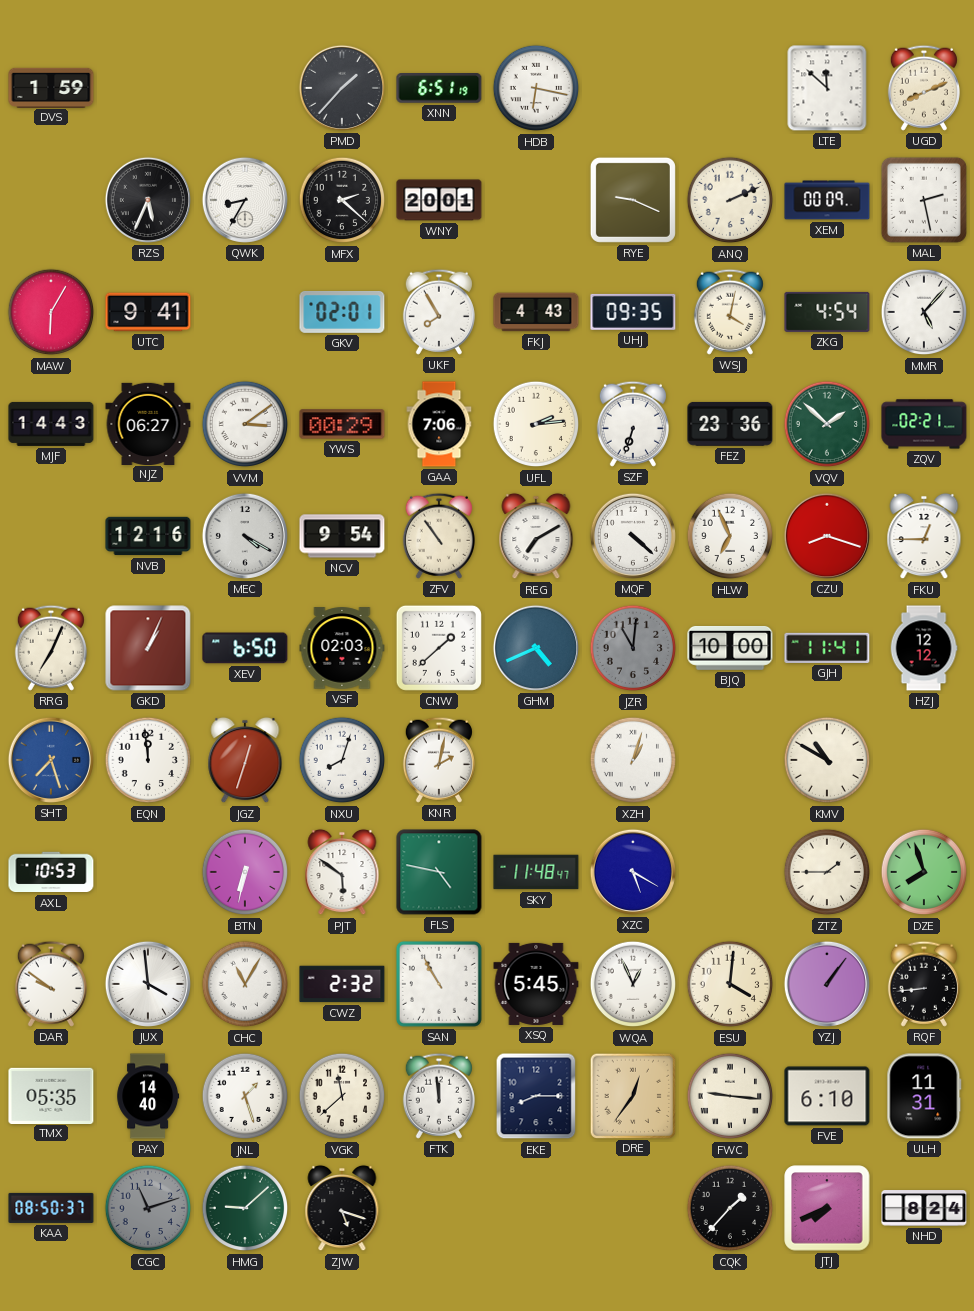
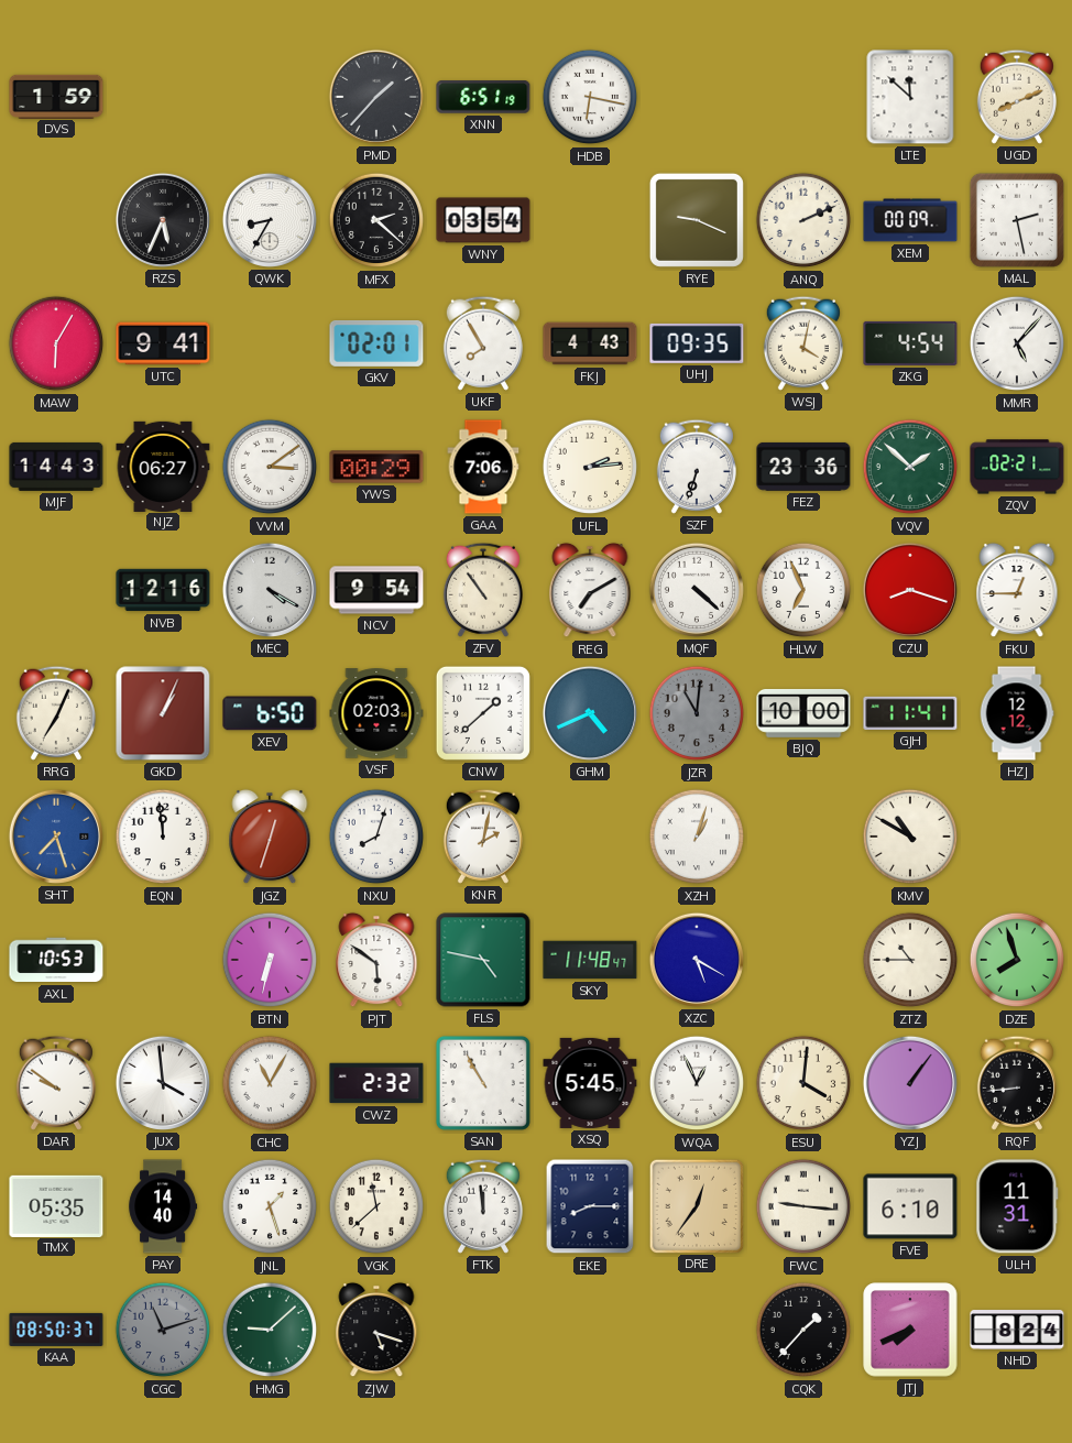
WNY: 20:01 -> 03:54 (483, 220)
ZTZ: 1:45 -> 10:45 (910, 960)
